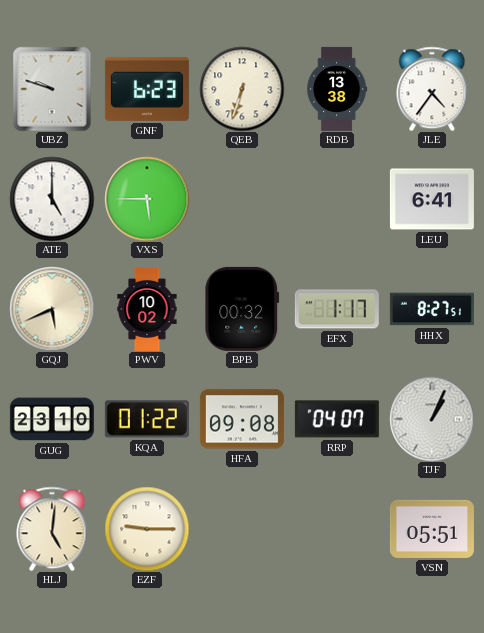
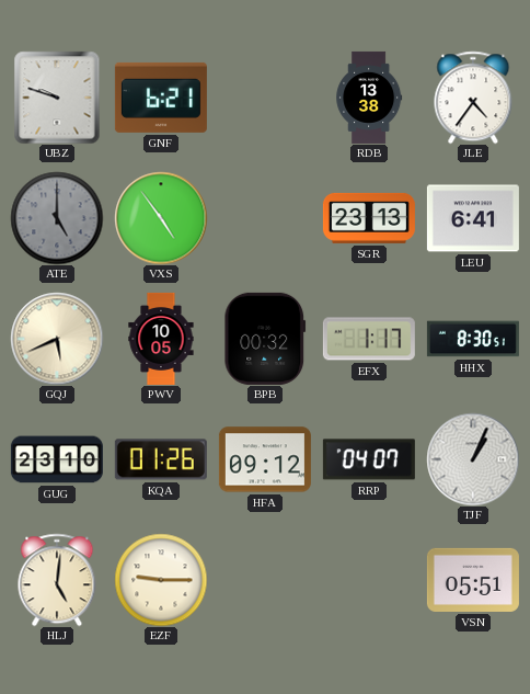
GNF: 6:23 -> 6:21 (161, 98)
QEB: 6:33 -> none (242, 89)
ATE dial: white -> grey (57, 218)
VXS: 5:45 -> 4:54 (161, 218)
SGR: none -> 23:13 (369, 218)
PWV: 10:02 -> 10:05 (161, 339)
HHX: 8:27 -> 8:30 (473, 339)
KQA: 01:22 -> 01:26 (161, 459)
HFA: 09:08 -> 09:12 (265, 459)
